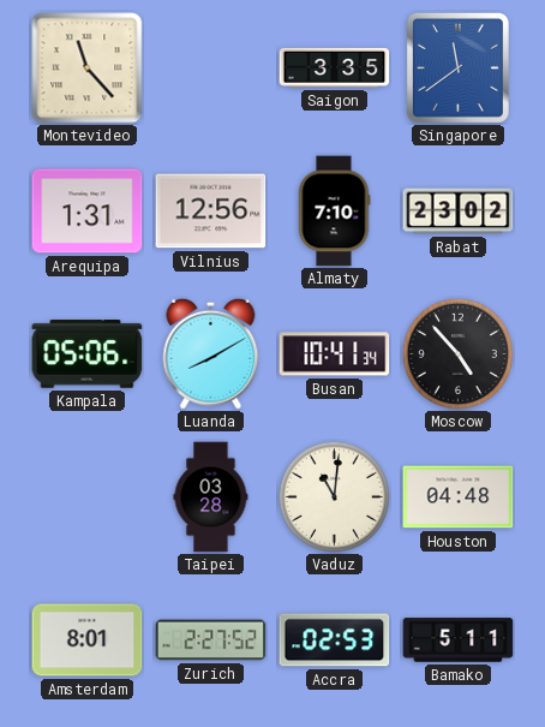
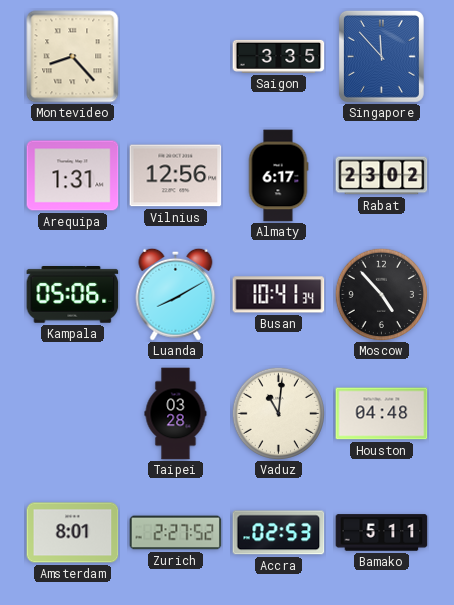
Montevideo: 11:23 -> 8:23 (73, 57)
Singapore: 11:39 -> 11:53 (381, 56)
Almaty: 7:10 -> 6:17 (278, 176)
